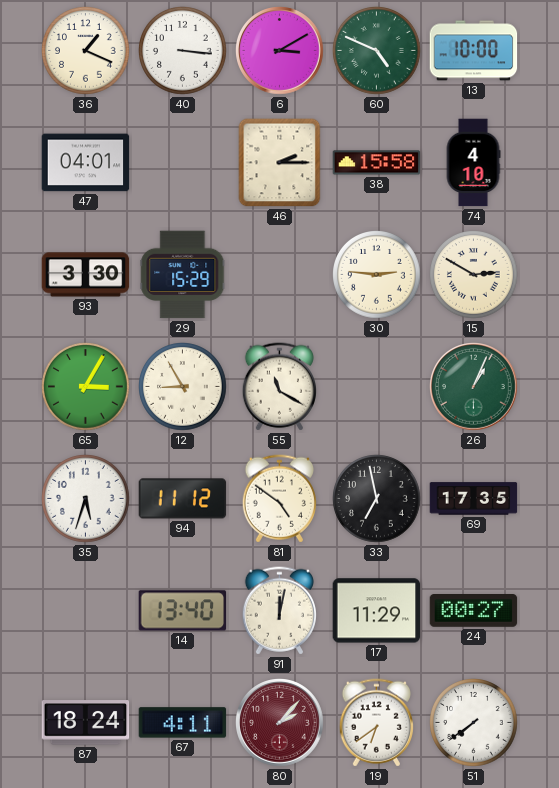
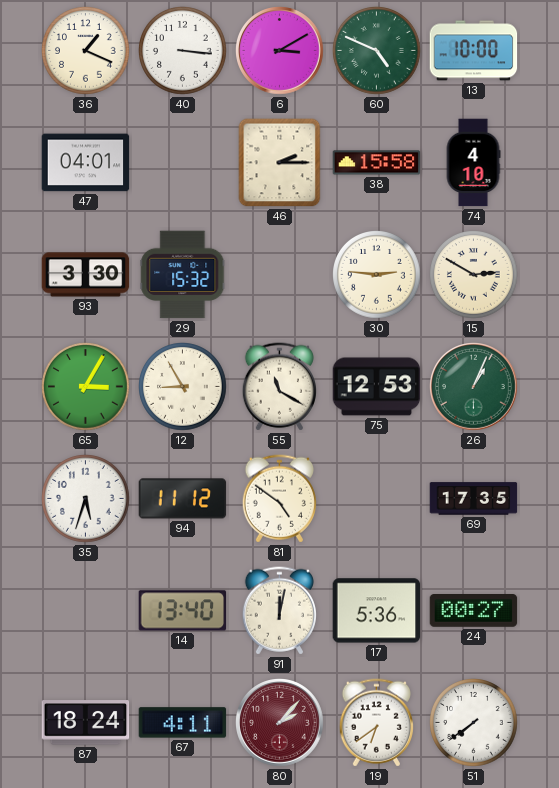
29: 15:29 -> 15:32 (183, 275)
75: none -> 12:53 (377, 387)
33: 6:58 -> none (377, 499)
17: 11:29 -> 5:36 (377, 611)
